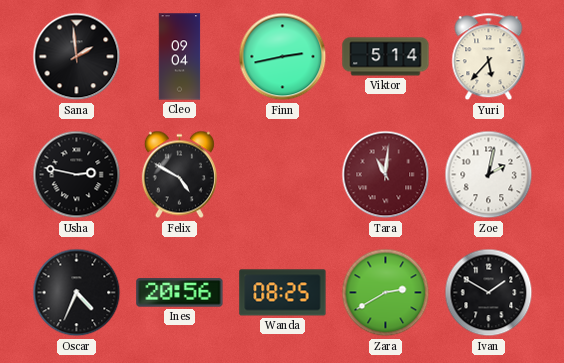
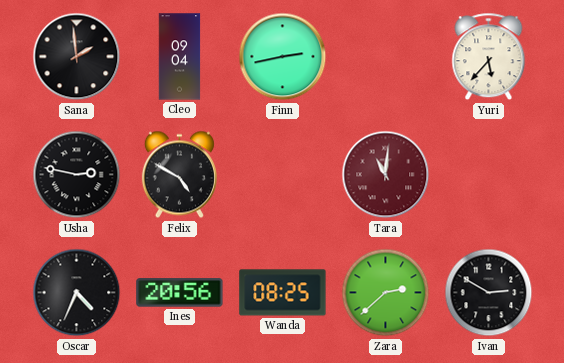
Viktor: 5:14 -> none (386, 57)
Zoe: 2:02 -> none (489, 175)
Zara: 2:40 -> 2:38 (386, 293)
Ivan: 1:50 -> 2:50 (489, 293)
